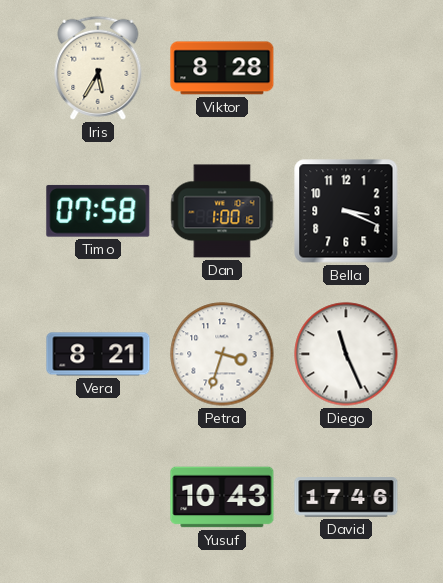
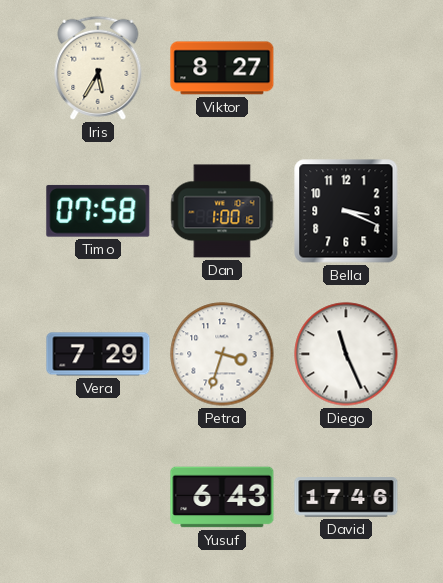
Viktor: 8:28 -> 8:27 (222, 68)
Vera: 8:21 -> 7:29 (98, 354)
Yusuf: 10:43 -> 6:43 (222, 497)
